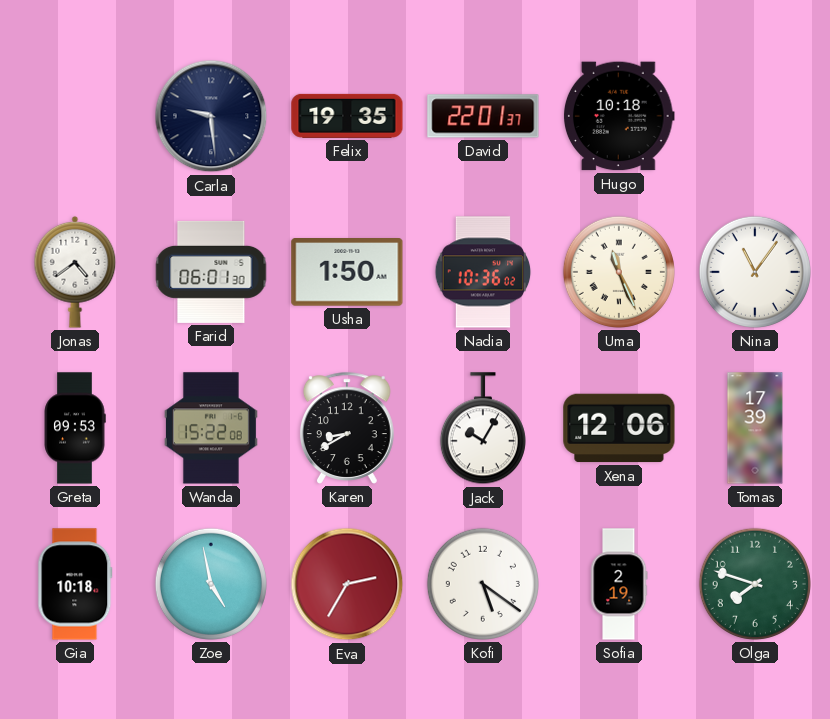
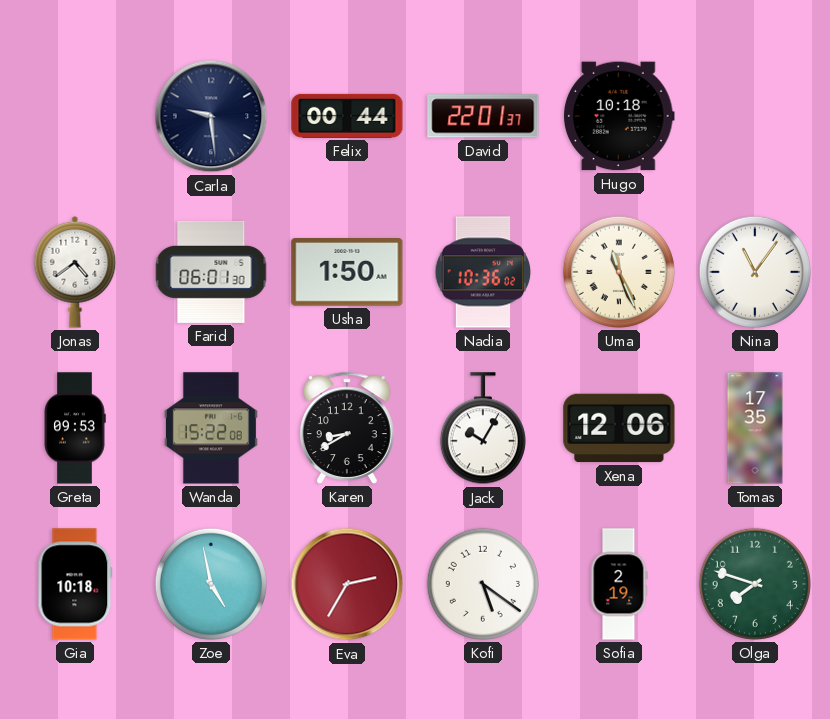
Felix: 19:35 -> 00:44 (347, 116)
Tomas: 17:39 -> 17:35 (755, 428)
